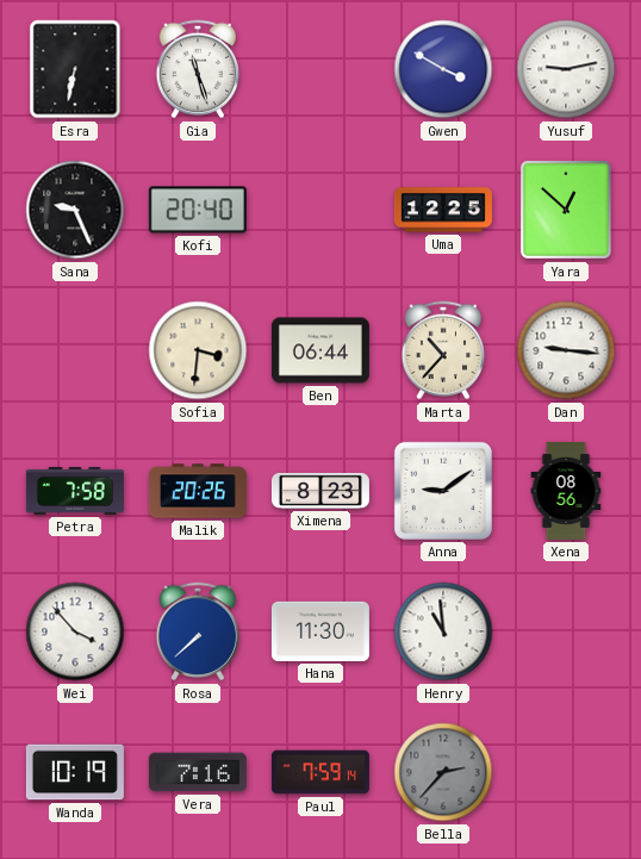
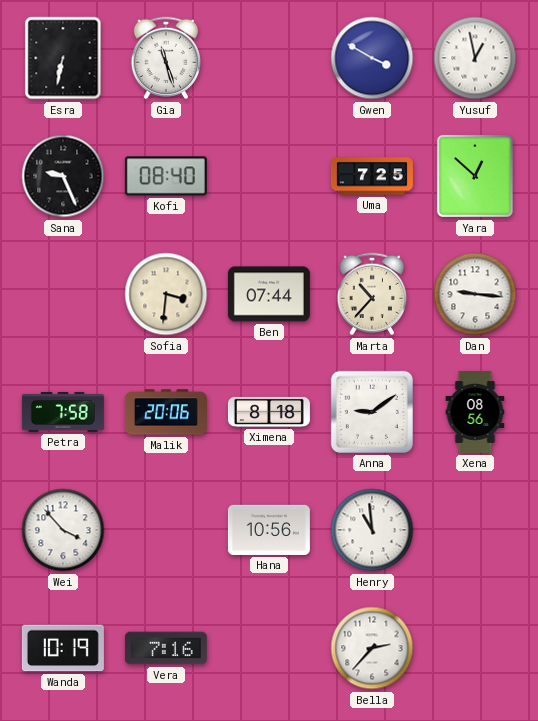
Yusuf: 9:13 -> 12:58 (475, 58)
Kofi: 20:40 -> 08:40 (166, 176)
Uma: 12:25 -> 7:25 (372, 176)
Ben: 06:44 -> 07:44 (269, 294)
Malik: 20:26 -> 20:06 (166, 412)
Ximena: 8:23 -> 8:18 (269, 412)
Rosa: 7:38 -> none (198, 631)
Hana: 11:30 -> 10:56 (269, 530)
Paul: 7:59 -> none (320, 772)
Bella dial: grey -> white (372, 648)
